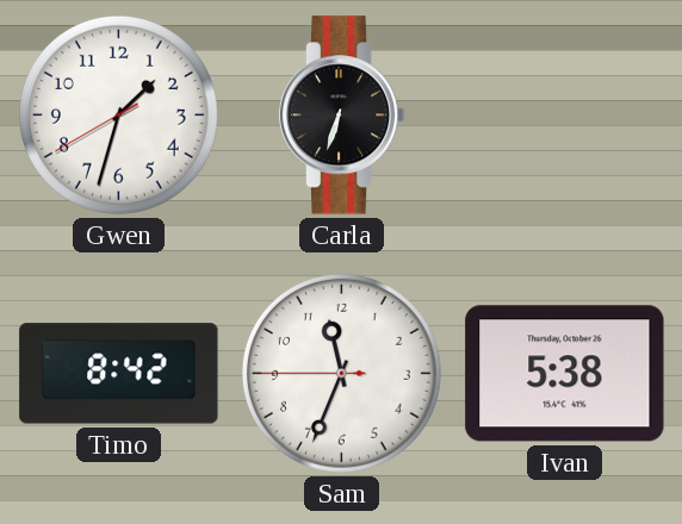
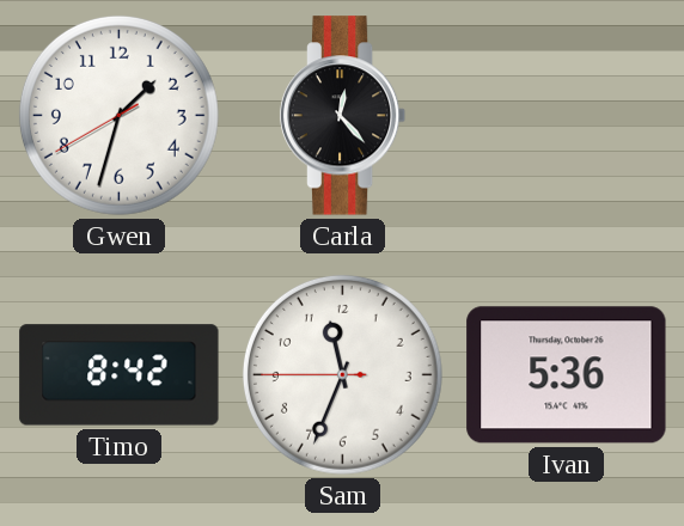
Carla: 6:33 -> 12:23 (343, 116)
Ivan: 5:38 -> 5:36 (567, 375)
